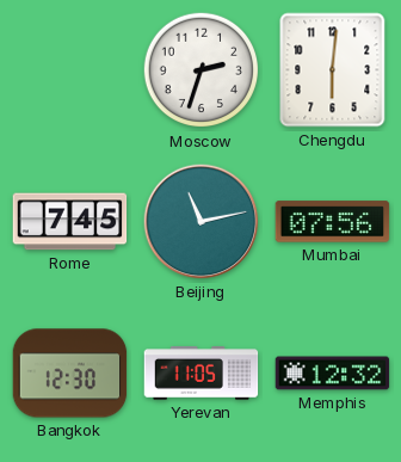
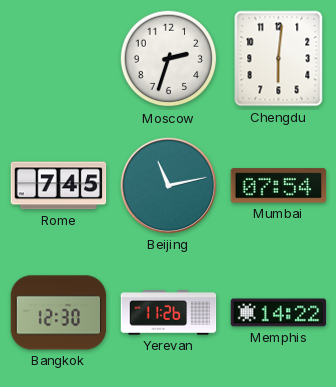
Mumbai: 07:56 -> 07:54 (279, 186)
Yerevan: 11:05 -> 11:26 (169, 313)
Memphis: 12:32 -> 14:22 (279, 313)
